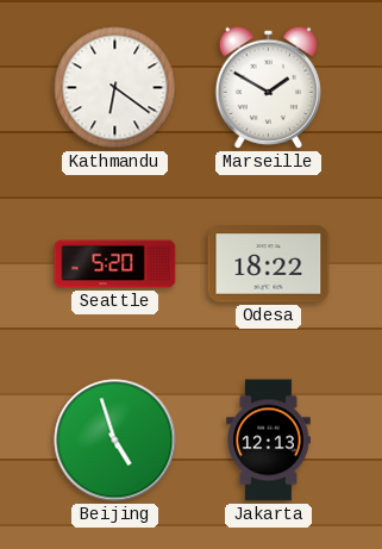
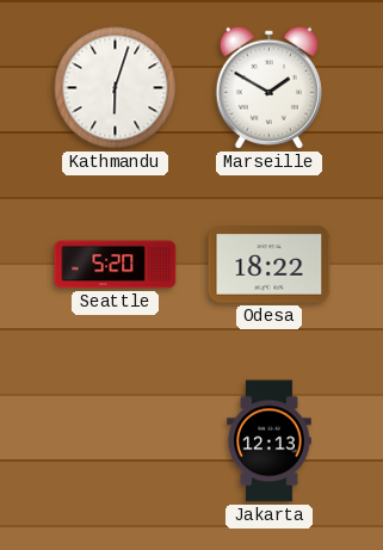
Kathmandu: 6:21 -> 6:03 (116, 88)
Beijing: 4:57 -> none (115, 441)
